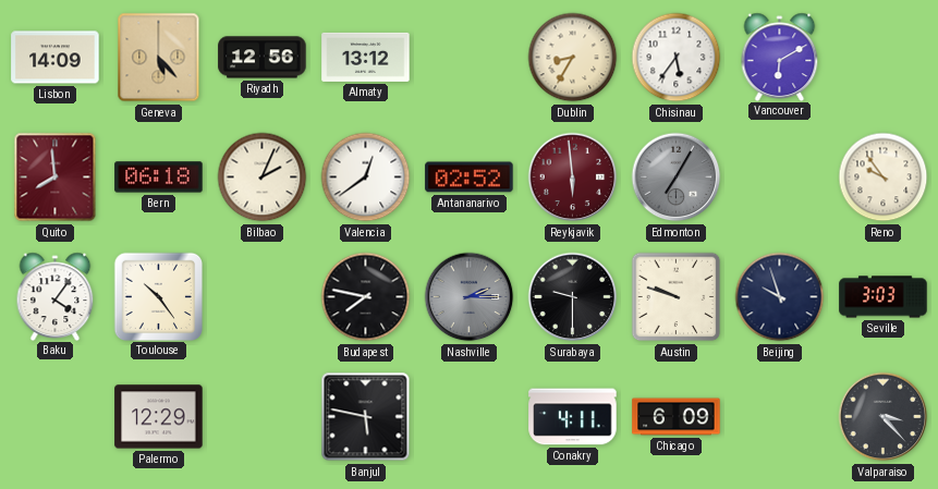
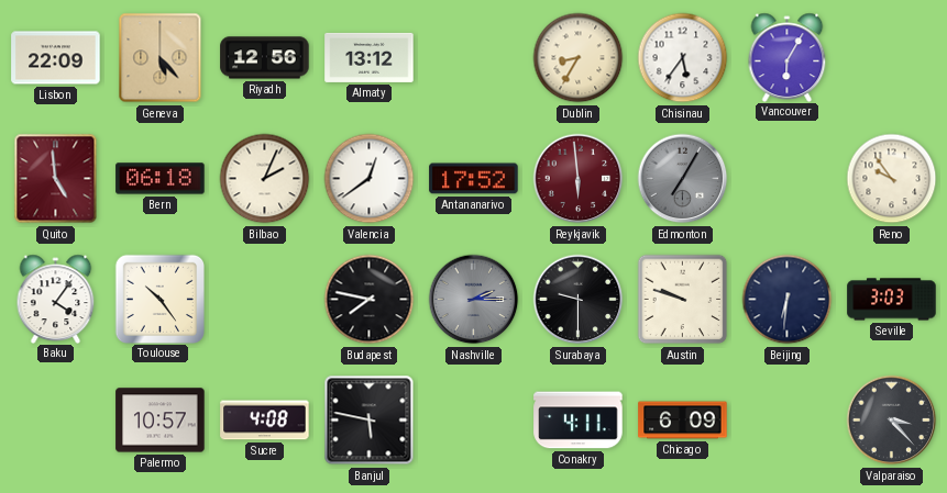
Lisbon: 14:09 -> 22:09 (56, 58)
Vancouver: 6:10 -> 6:05 (788, 57)
Quito: 7:59 -> 4:59 (56, 179)
Antananarivo: 02:52 -> 17:52 (474, 179)
Beijing: 9:57 -> 6:31 (788, 300)
Palermo: 12:29 -> 10:57 (161, 421)
Sucre: none -> 4:08 (265, 421)
